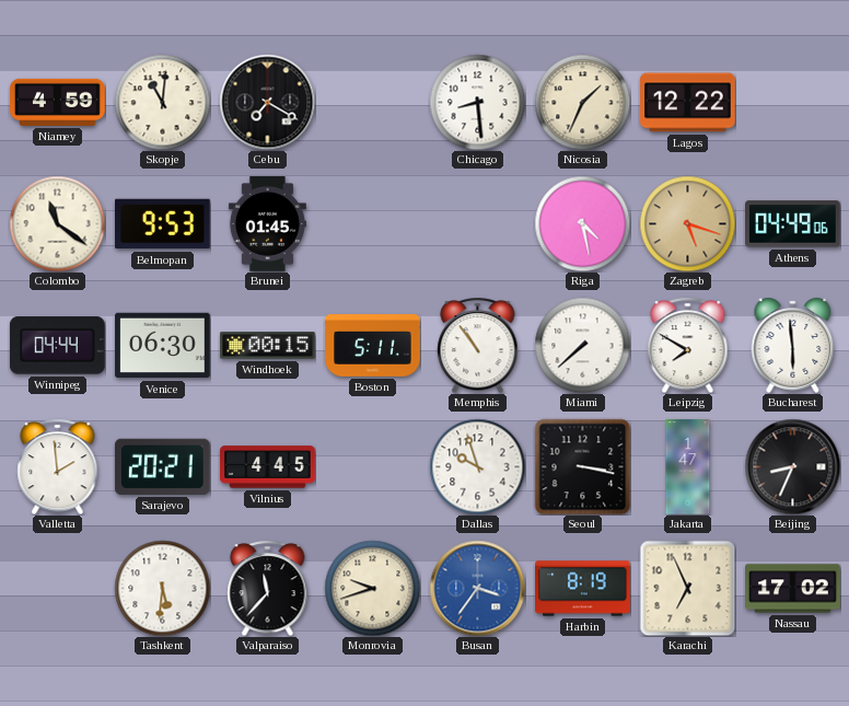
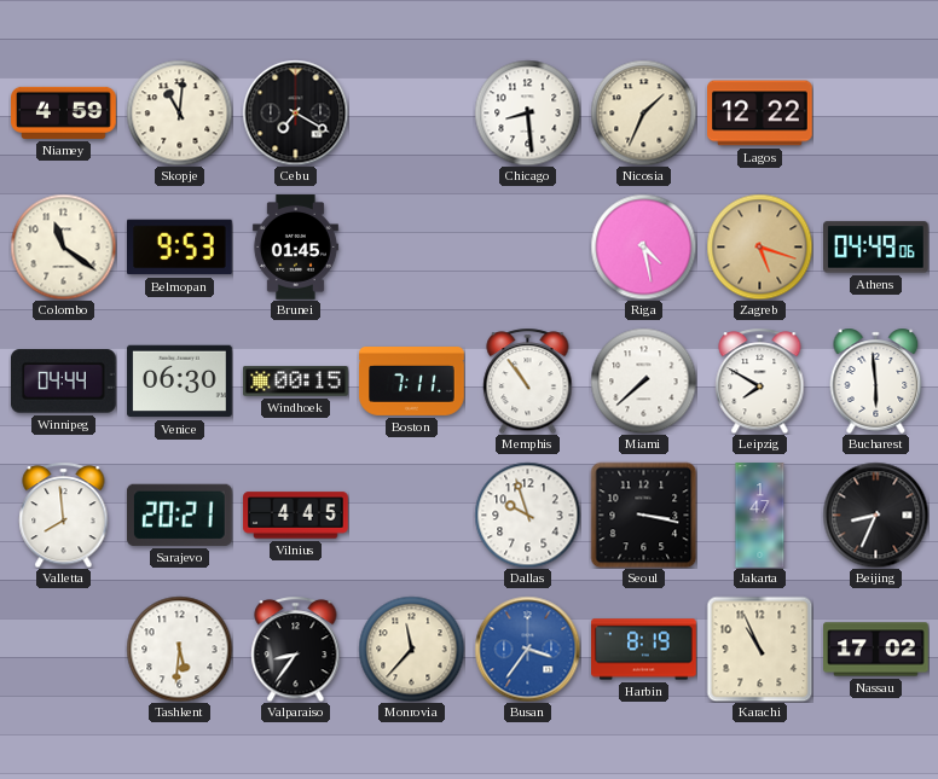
Boston: 5:11 -> 7:11 (412, 382)
Valletta: 1:59 -> 7:59 (64, 515)
Valparaiso: 11:37 -> 8:36 (296, 649)
Monrovia: 9:42 -> 11:37 (411, 649)
Karachi: 6:56 -> 10:56 (759, 649)
